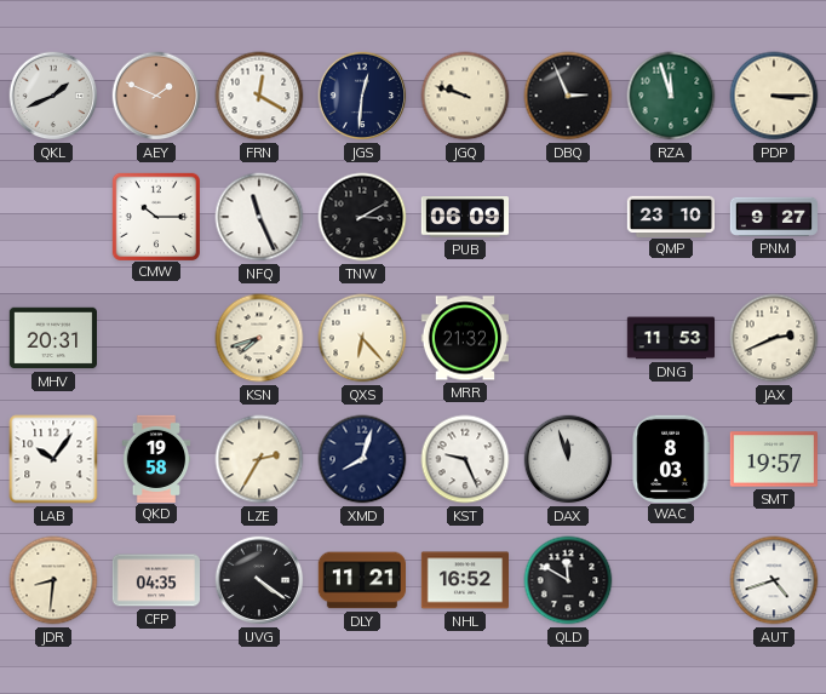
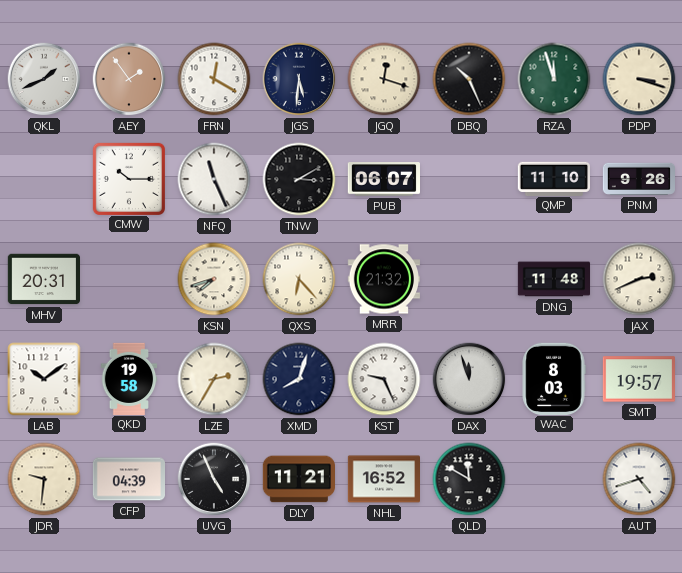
AEY: 1:49 -> 1:54 (129, 79)
JGS: 12:31 -> 5:31 (299, 79)
JGQ: 9:48 -> 12:18 (384, 79)
DBQ: 2:56 -> 10:26 (469, 79)
PDP: 3:15 -> 3:18 (639, 79)
PUB: 06:09 -> 06:07 (383, 179)
QMP: 23:10 -> 11:10 (553, 178)
PNM: 9:27 -> 9:26 (639, 179)
DNG: 11:53 -> 11:48 (554, 279)
LAB: 10:06 -> 10:09 (44, 379)
JDR: 8:31 -> 9:31 (44, 479)
CFP: 04:35 -> 04:39 (128, 479)
UVG: 4:21 -> 4:56 (214, 479)
